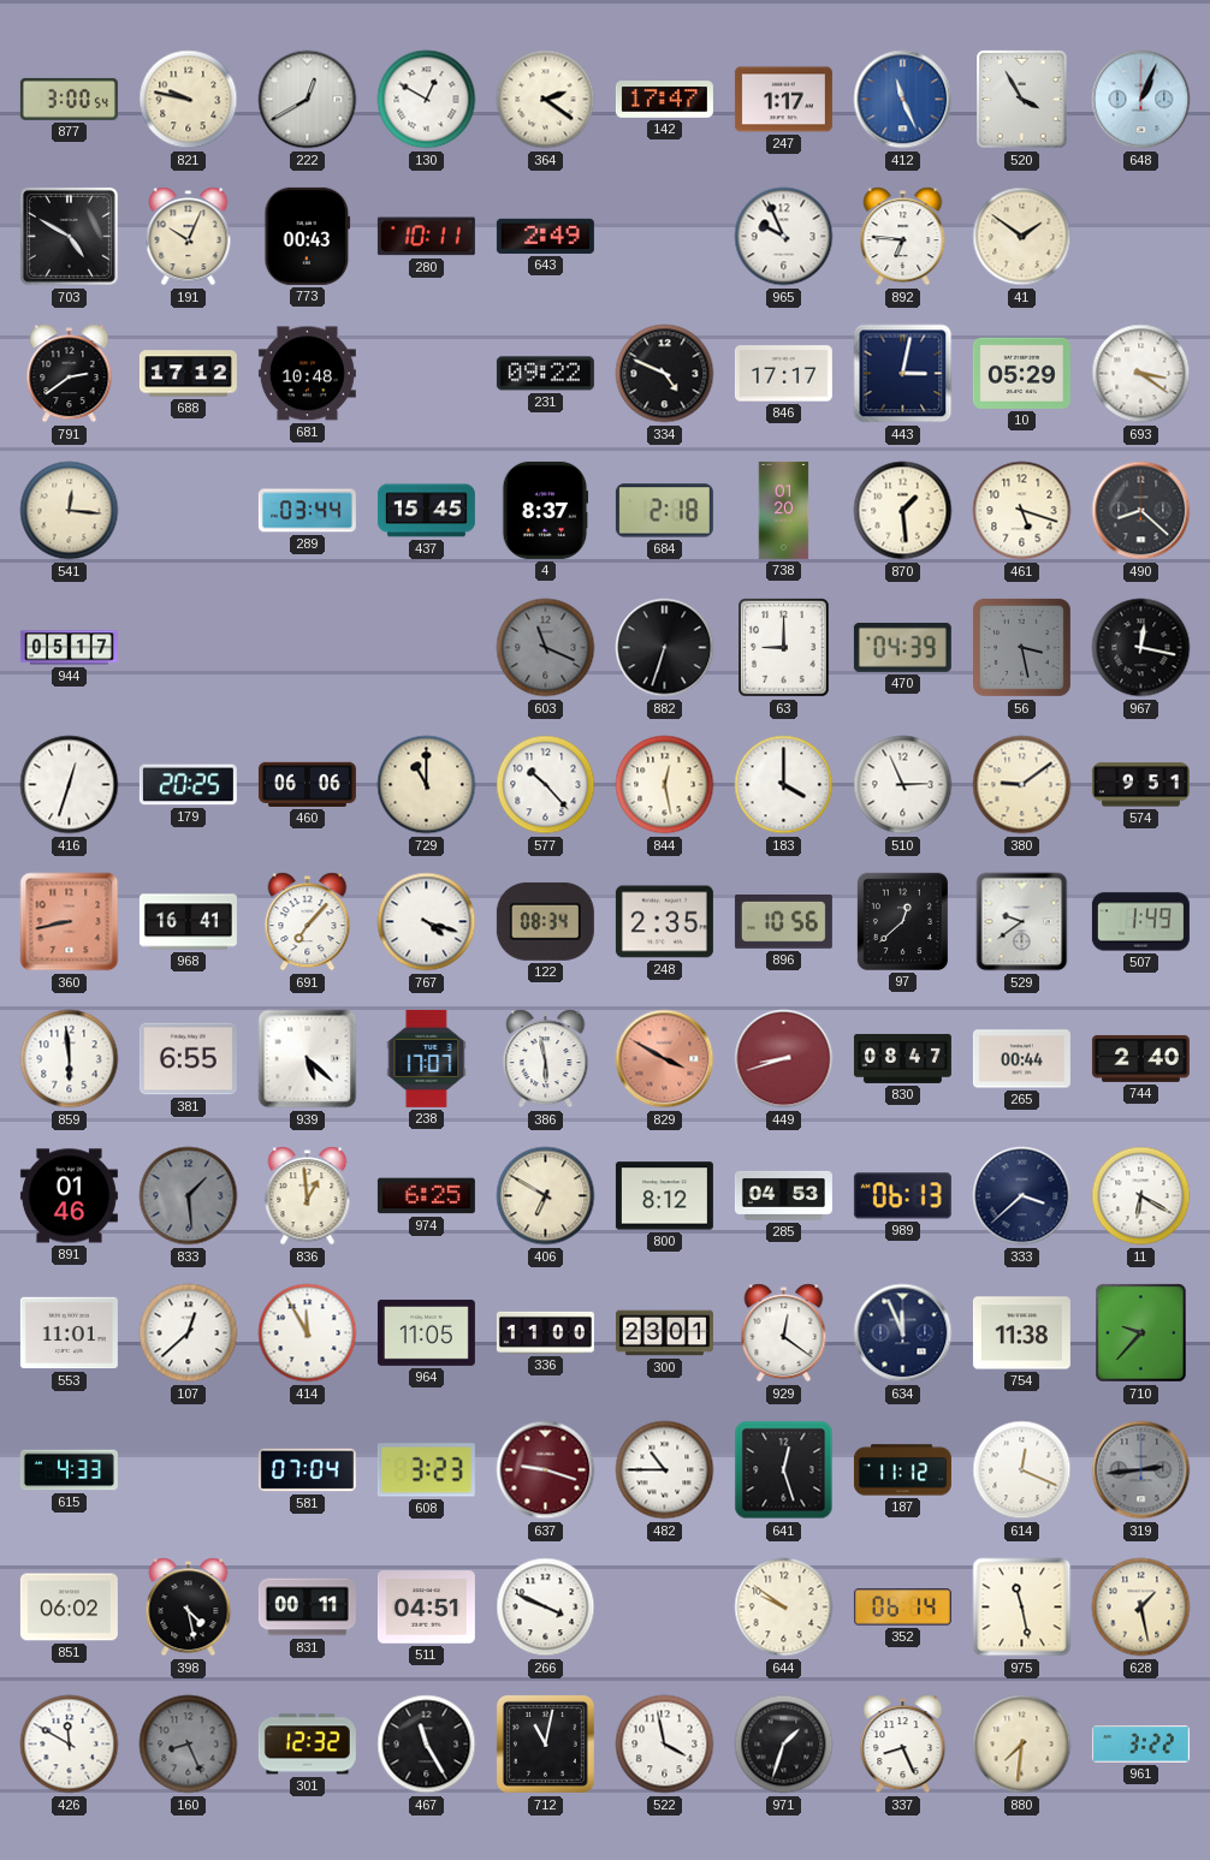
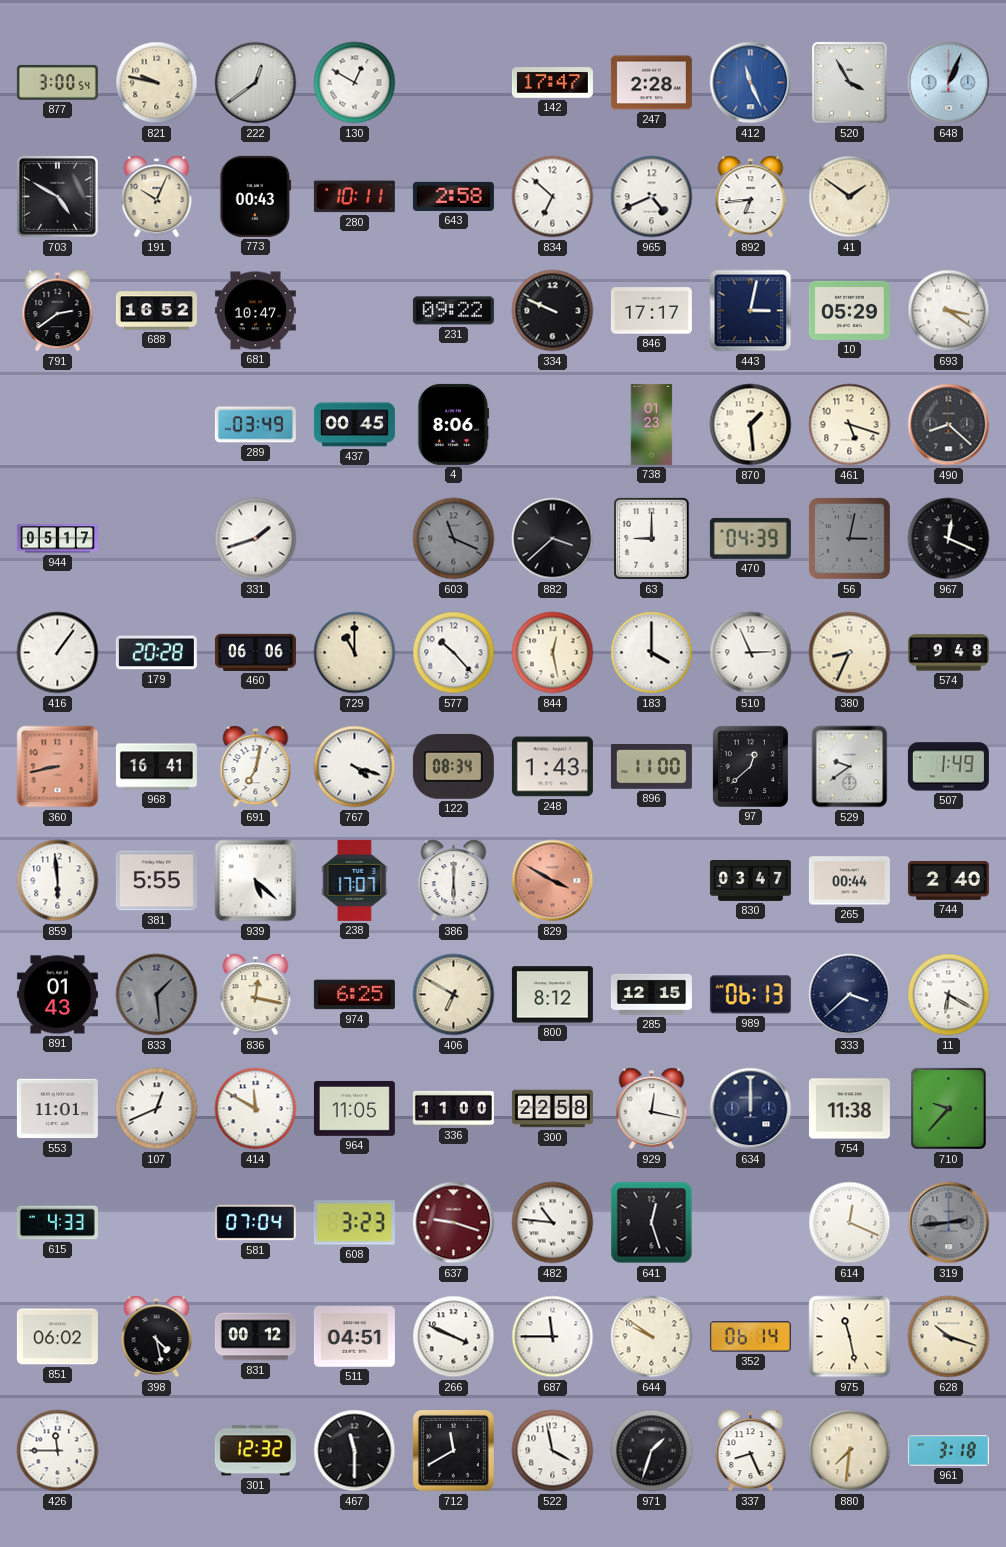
222: 12:40 -> 12:39 (256, 83)
364: 2:21 -> none (546, 100)
247: 1:17 -> 2:28 (651, 83)
643: 2:49 -> 2:58 (453, 196)
834: none -> 6:52 (553, 197)
965: 9:56 -> 4:41 (652, 197)
892: 6:46 -> 6:44 (751, 197)
688: 17:12 -> 16:52 (156, 311)
681: 10:48 -> 10:47 (255, 311)
334: 4:49 -> 9:49 (553, 311)
541: 12:16 -> none (70, 511)
289: 03:44 -> 03:49 (255, 425)
437: 15:45 -> 00:45 (354, 425)
4: 8:37 -> 8:06 (453, 424)
684: 2:18 -> none (664, 511)
738: 01:20 -> 01:23 (652, 424)
331: none -> 1:42 (256, 539)
882: 6:33 -> 3:38 (553, 539)
56: 3:28 -> 3:02 (849, 538)
967: 12:17 -> 12:19 (949, 539)
416: 12:33 -> 1:06 (58, 653)
179: 20:25 -> 20:28 (156, 653)
380: 9:09 -> 8:34 (850, 653)
574: 9:51 -> 9:48 (948, 653)
691: 7:07 -> 7:02 (256, 767)
248: 2:35 -> 1:43 (552, 767)
896: 10:56 -> 11:00 (651, 767)
381: 6:55 -> 5:55 (156, 881)
386: 5:58 -> 6:00 (454, 881)
449: 8:42 -> none (784, 1059)
830: 08:47 -> 03:47 (750, 880)
891: 01:46 -> 01:43 (57, 995)
836: 12:59 -> 12:17 (256, 995)
285: 04:53 -> 12:15 (651, 994)
107: 12:38 -> 12:41 (157, 1109)
414: 11:55 -> 11:50 (256, 1109)
300: 23:01 -> 22:58 (552, 1109)
929: 12:21 -> 12:17 (652, 1109)
634: 11:56 -> 12:00 (751, 1109)
482: 10:45 -> 10:46 (553, 1223)
187: 11:12 -> none (902, 1470)
831: 00:11 -> 00:12 (255, 1337)
687: none -> 11:45 (553, 1337)
628: 1:28 -> 10:18 (949, 1337)
426: 11:50 -> 11:45 (58, 1451)
160: 8:26 -> none (189, 1745)
467: 11:25 -> 11:30 (355, 1451)
712: 11:02 -> 11:40 (453, 1450)
961: 3:22 -> 3:18 (948, 1451)
